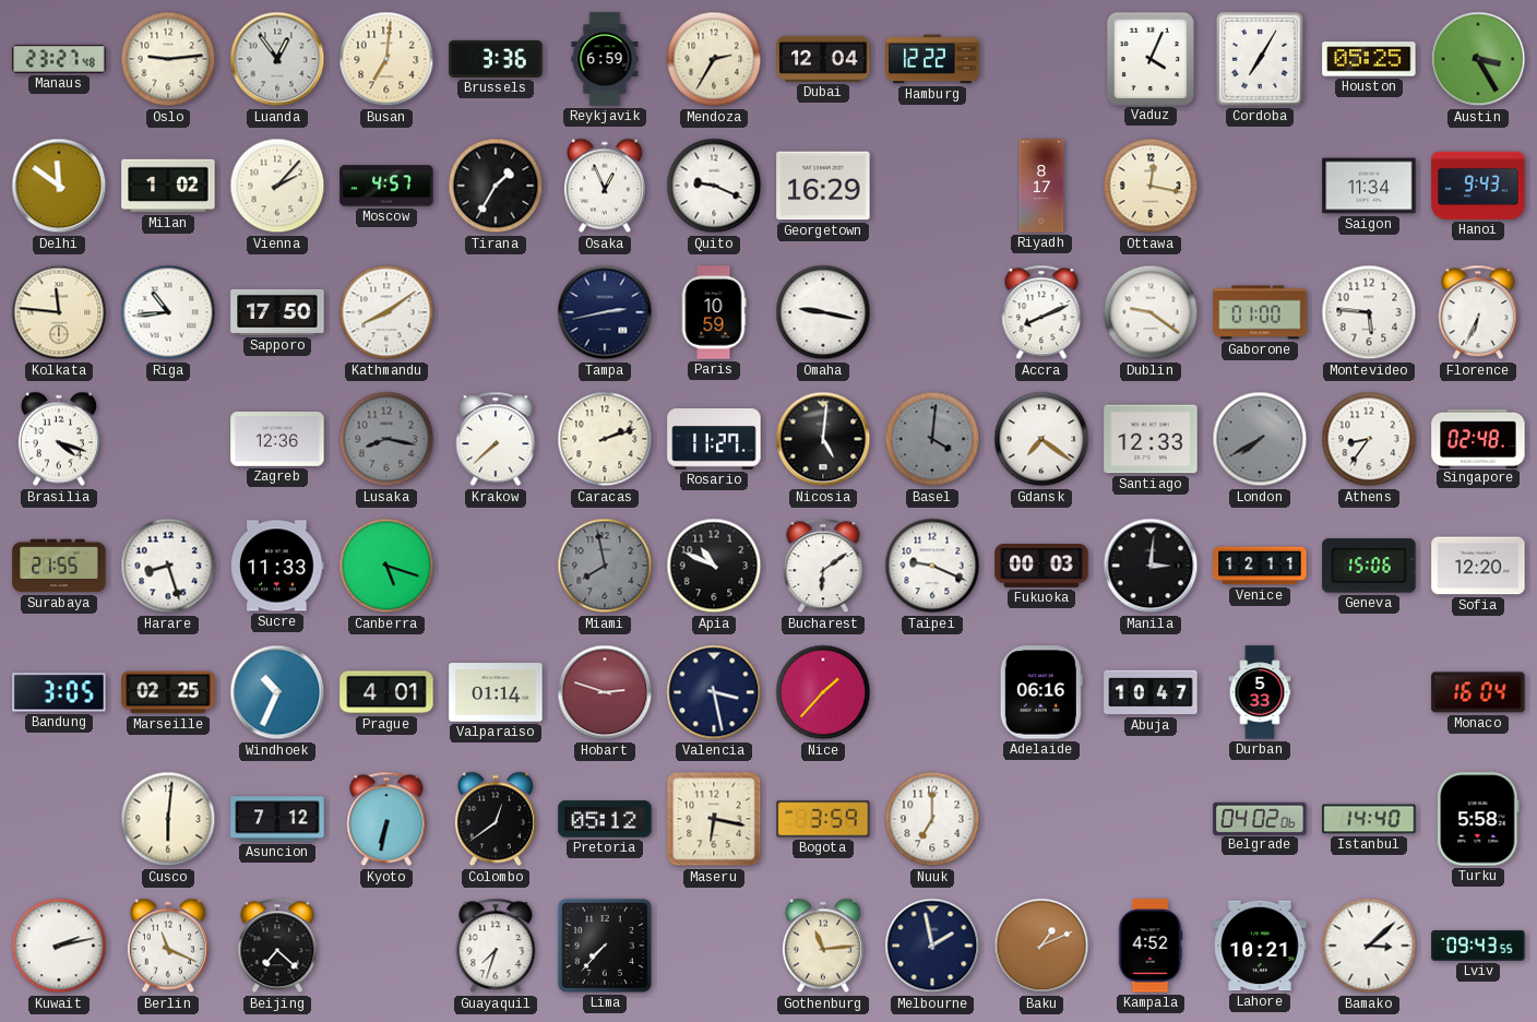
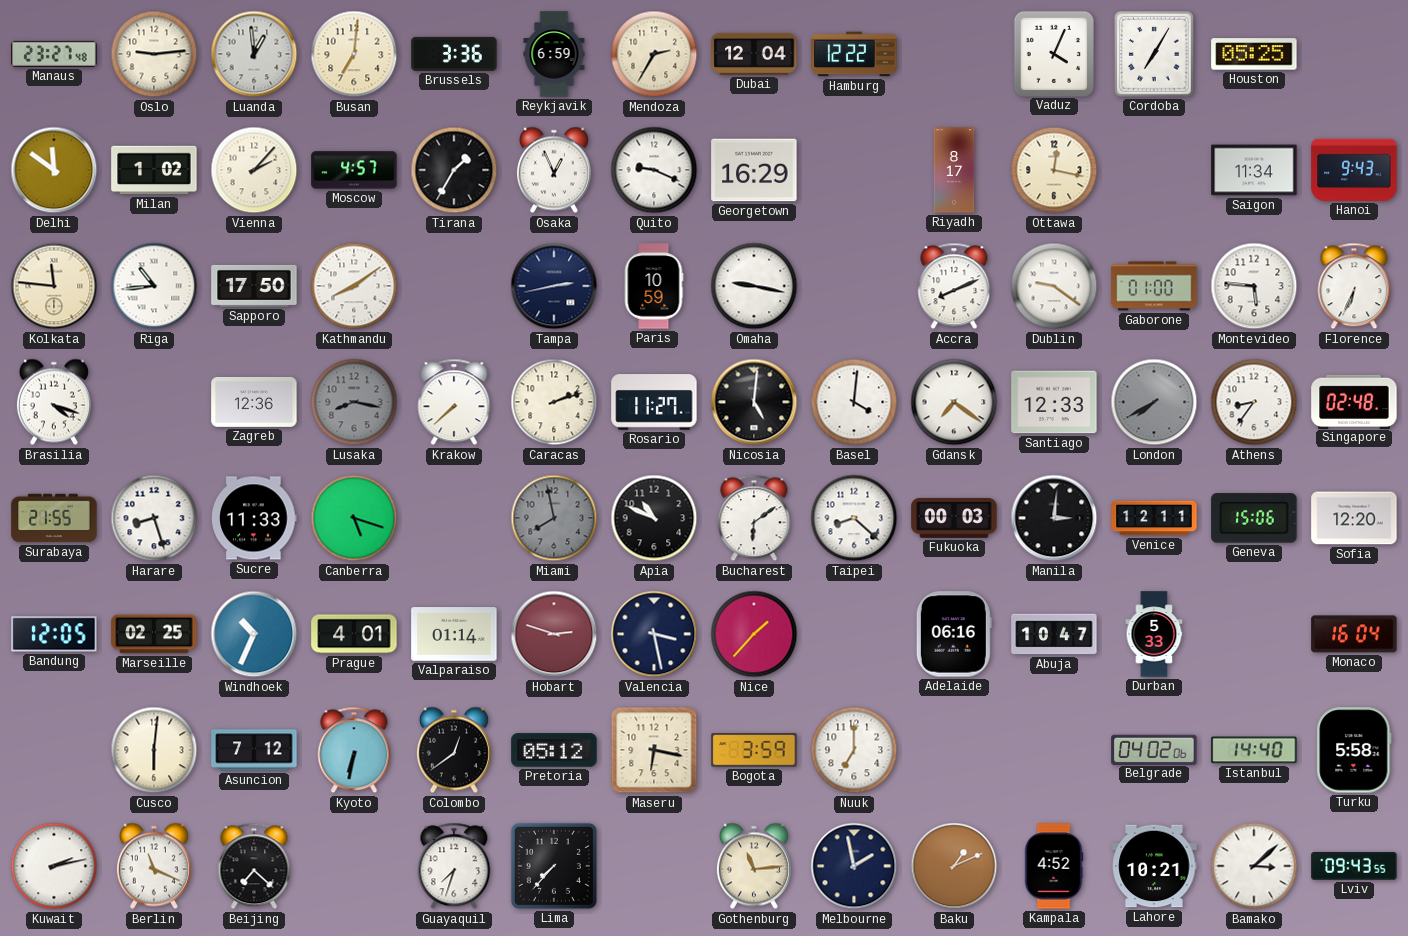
Luanda: 12:54 -> 12:59 (254, 54)
Austin: 3:25 -> none (1478, 59)
Basel dial: grey -> white (854, 402)
Taipei: 9:19 -> 8:22 (854, 518)
Bandung: 3:05 -> 12:05 (54, 634)
